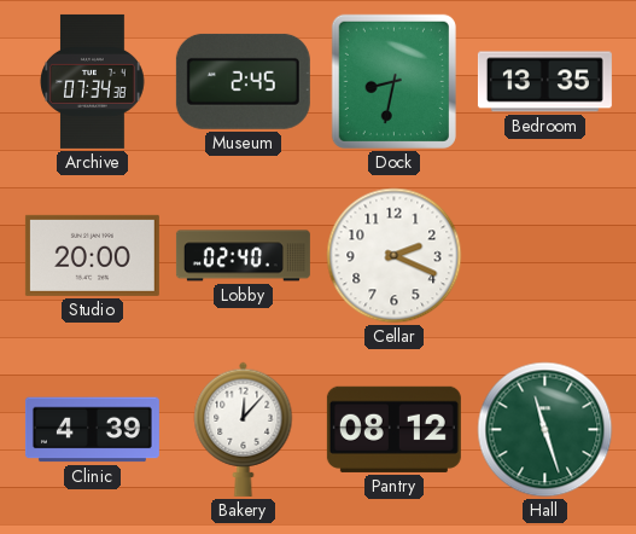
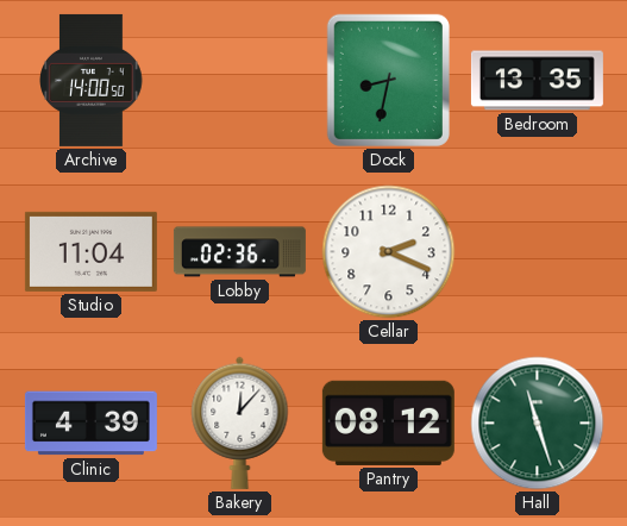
Archive: 07:34 -> 14:00 (92, 80)
Museum: 2:45 -> none (243, 81)
Studio: 20:00 -> 11:04 (90, 251)
Lobby: 02:40 -> 02:36 (239, 252)
